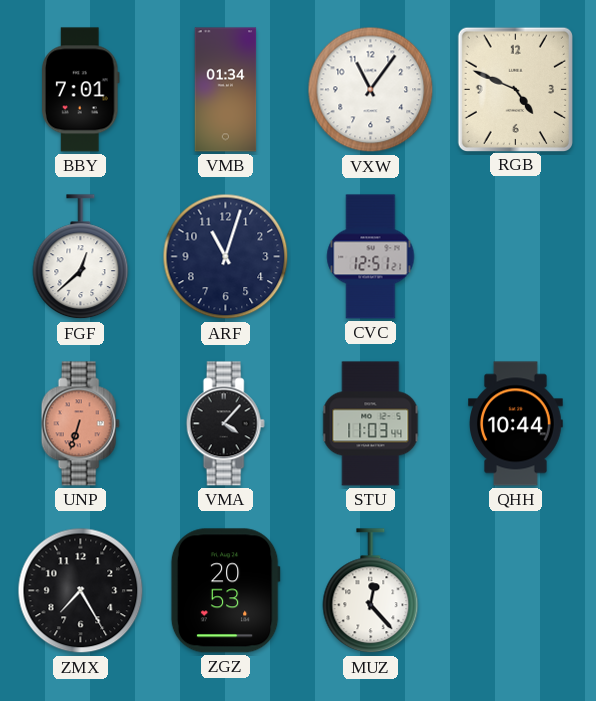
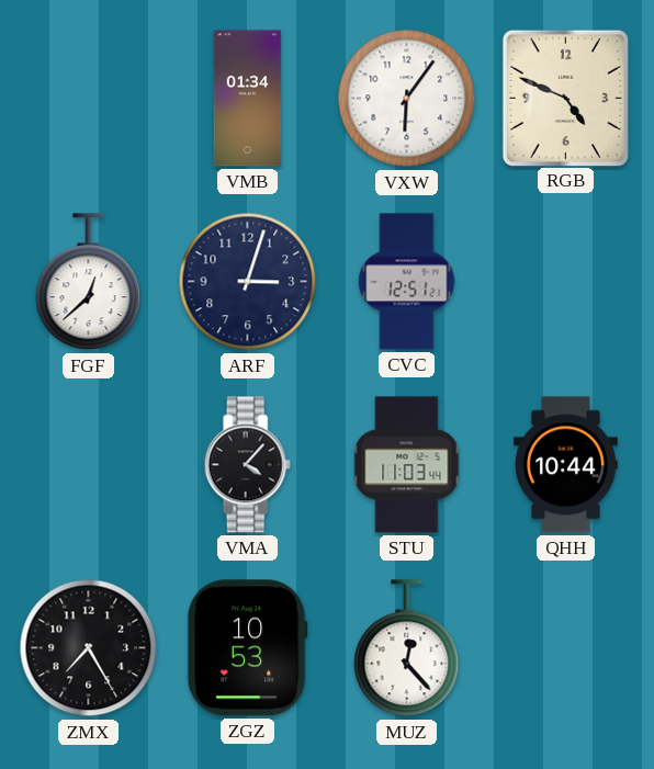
BBY: 7:01 -> none (80, 90)
VXW: 11:06 -> 6:06 (407, 99)
ARF: 11:03 -> 3:03 (248, 282)
UNP: 6:33 -> none (80, 424)
ZGZ: 20:53 -> 10:53 (247, 648)
